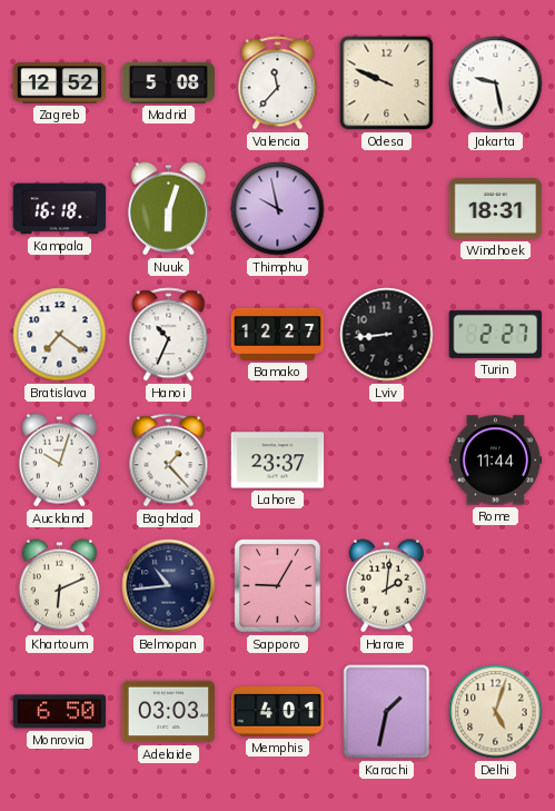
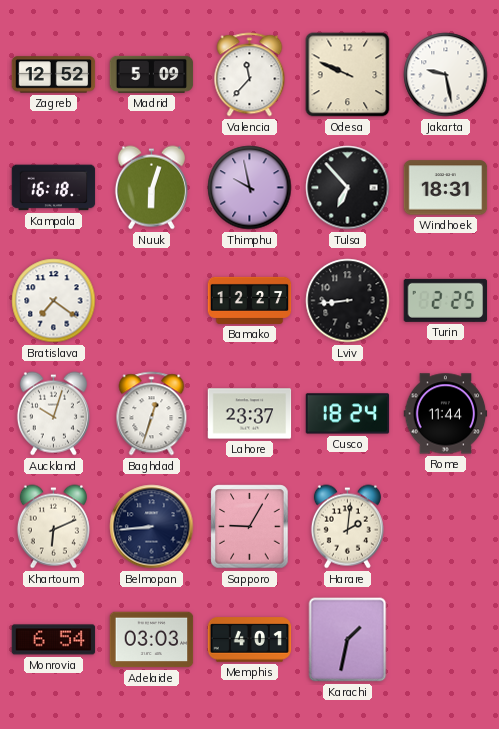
Madrid: 5:08 -> 5:09 (152, 74)
Tulsa: none -> 6:53 (348, 188)
Hanoi: 10:34 -> none (169, 335)
Turin: 2:27 -> 2:25 (446, 300)
Baghdad: 1:23 -> 12:33 (152, 414)
Cusco: none -> 18:24 (348, 414)
Belmopan: 10:44 -> 8:44 (152, 527)
Monrovia: 6:50 -> 6:54 (54, 640)
Delhi: 5:03 -> none (496, 712)
